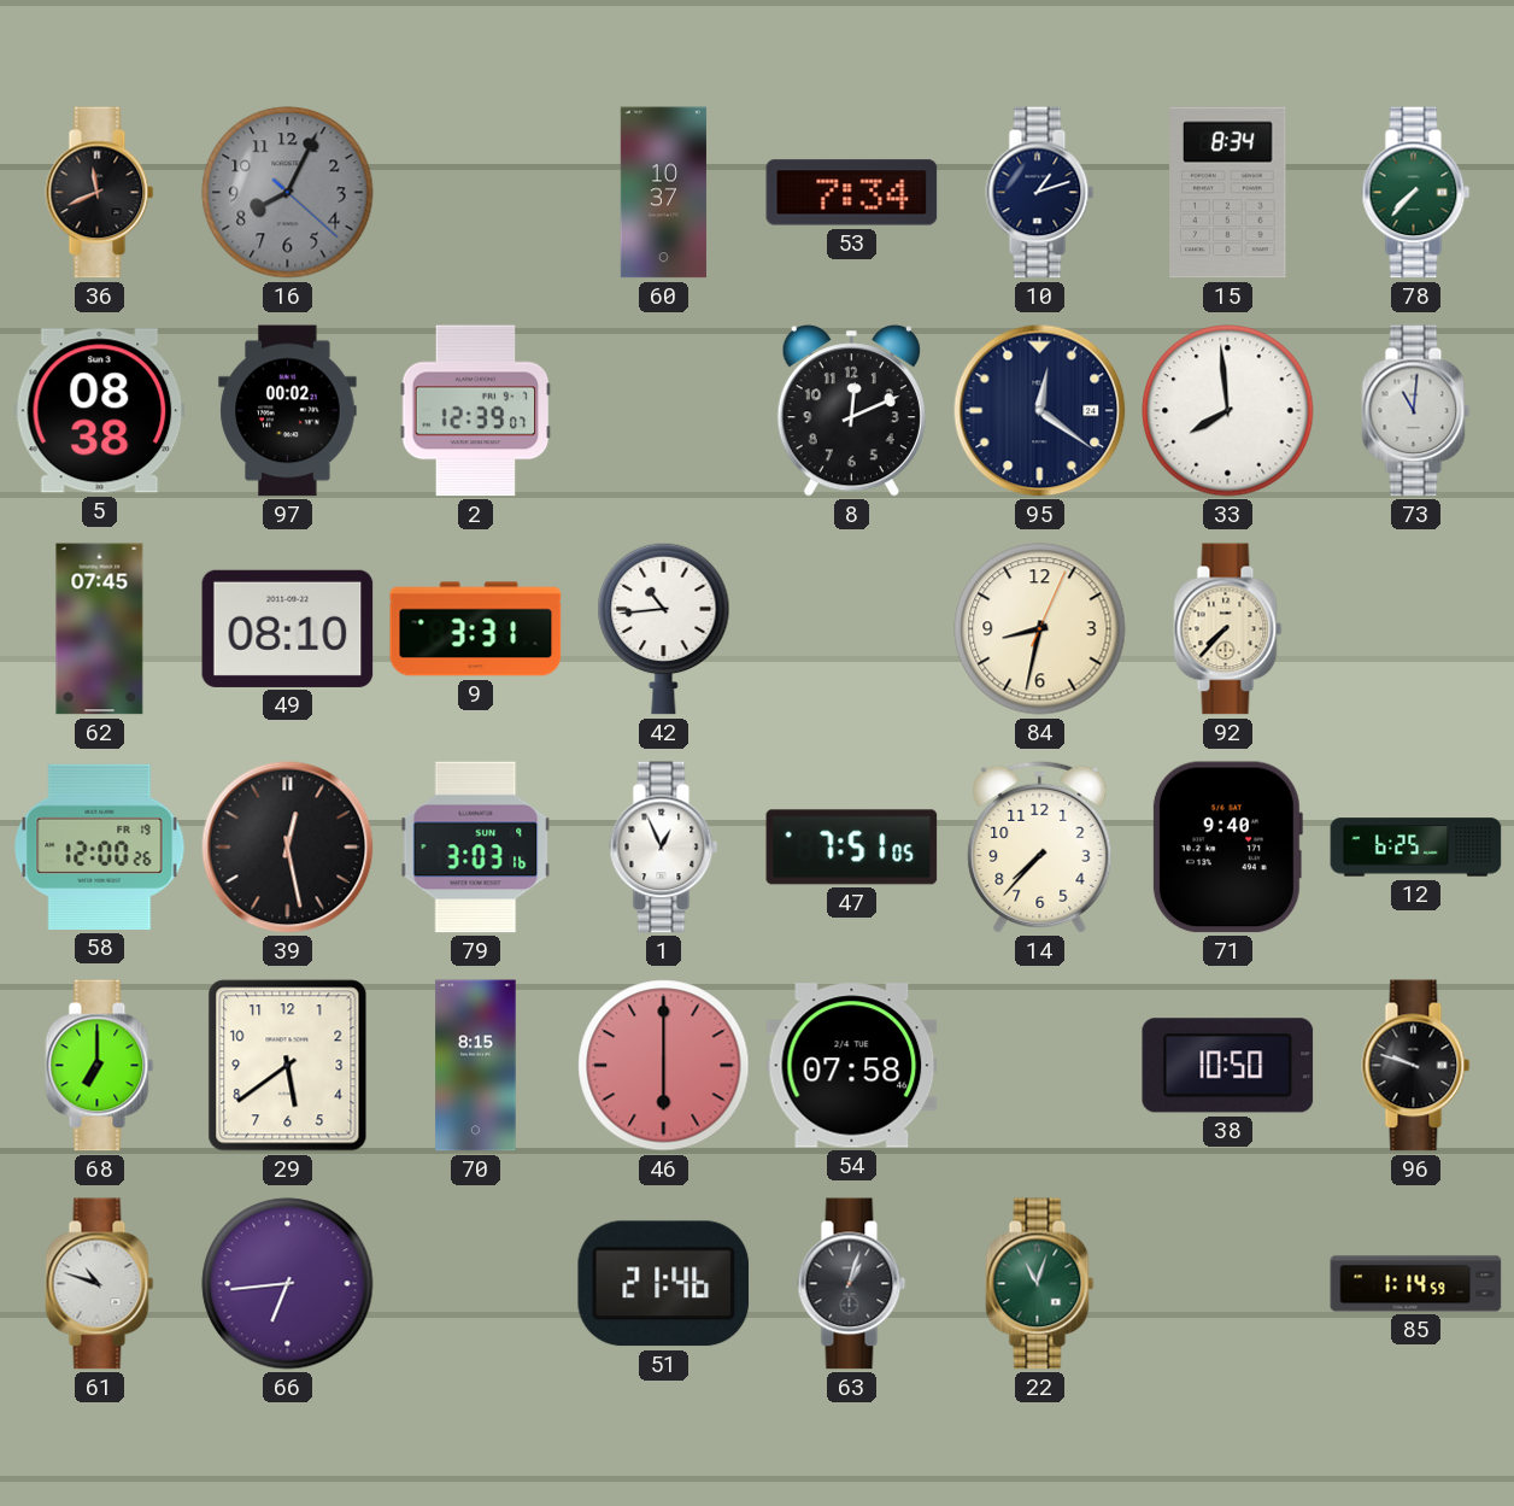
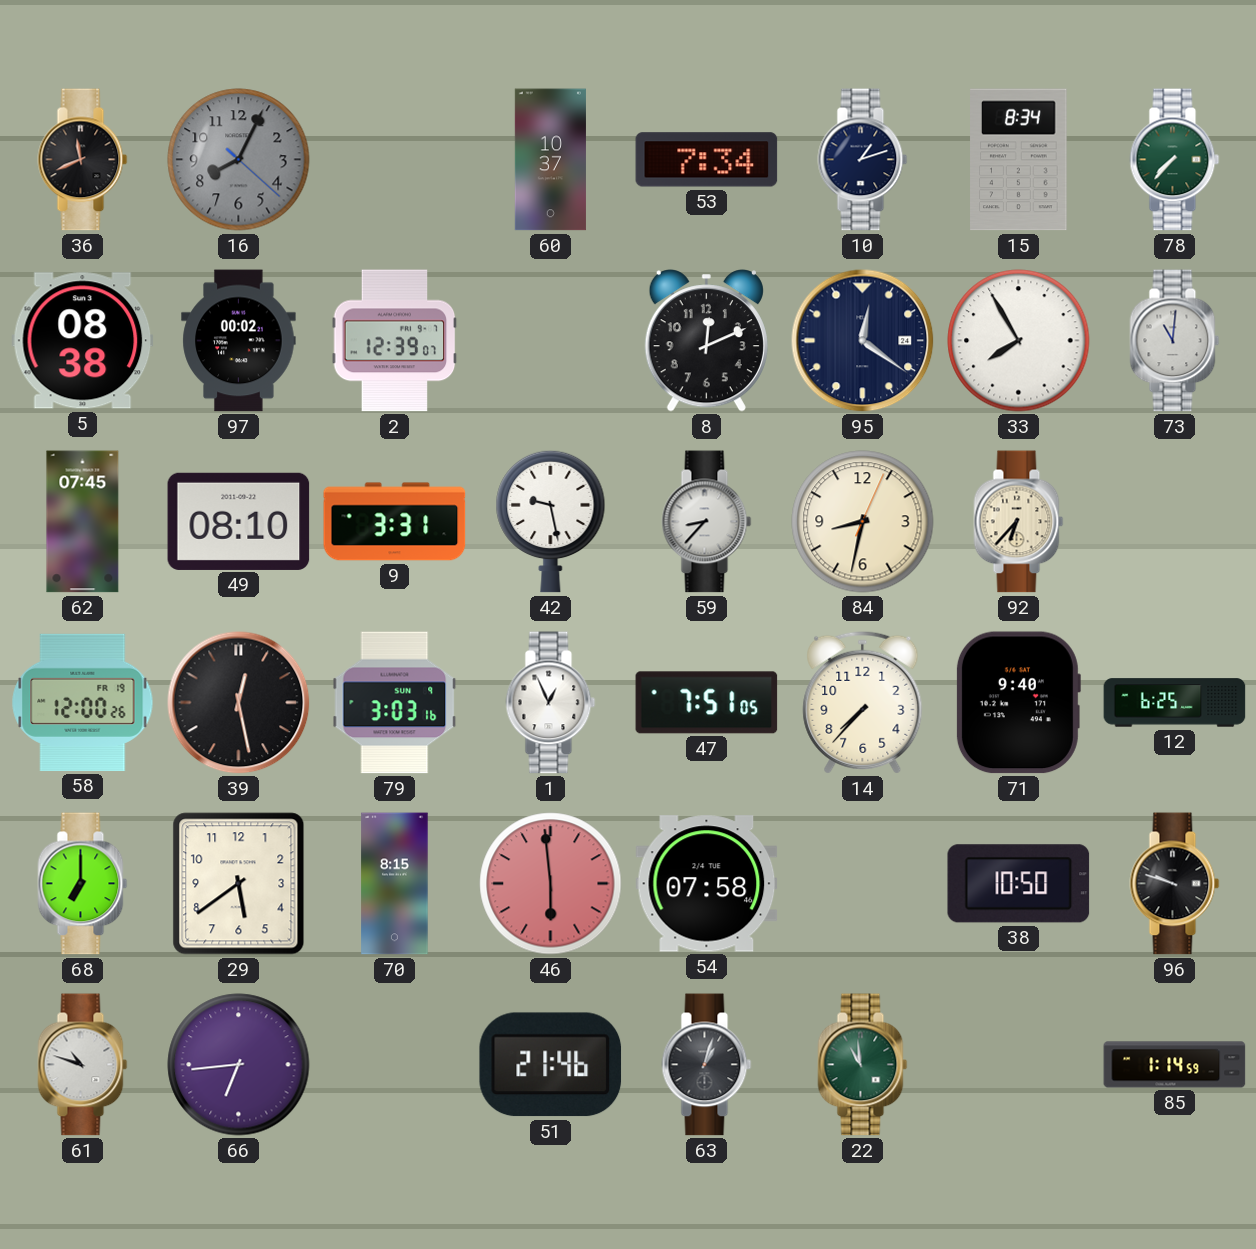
33: 7:59 -> 7:55 (1019, 341)
42: 10:44 -> 9:28 (551, 521)
59: none -> 8:37 (707, 522)
92: 7:37 -> 6:37 (1019, 522)
46: 6:00 -> 5:59 (551, 884)
22: 11:03 -> 10:59 (863, 1065)
